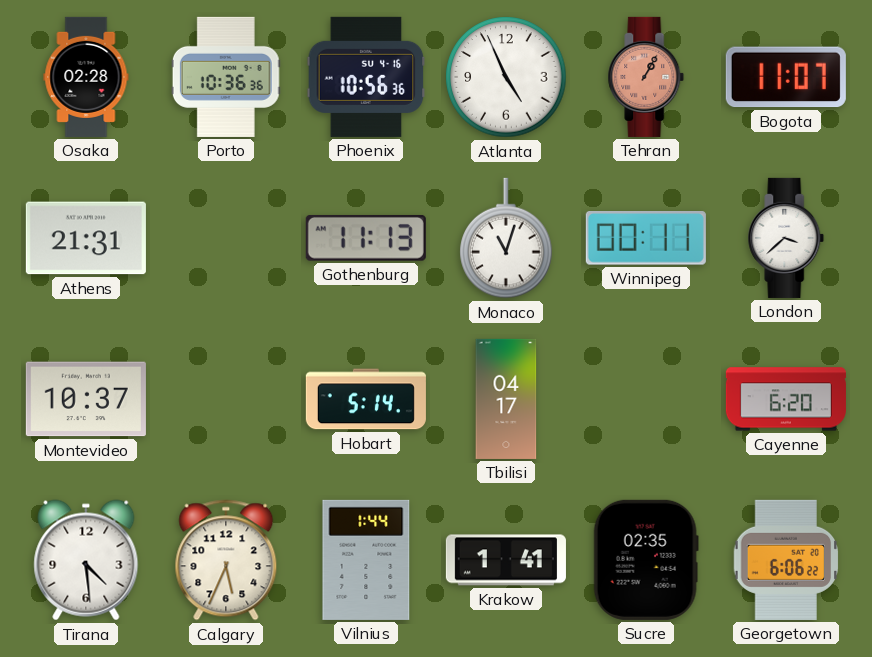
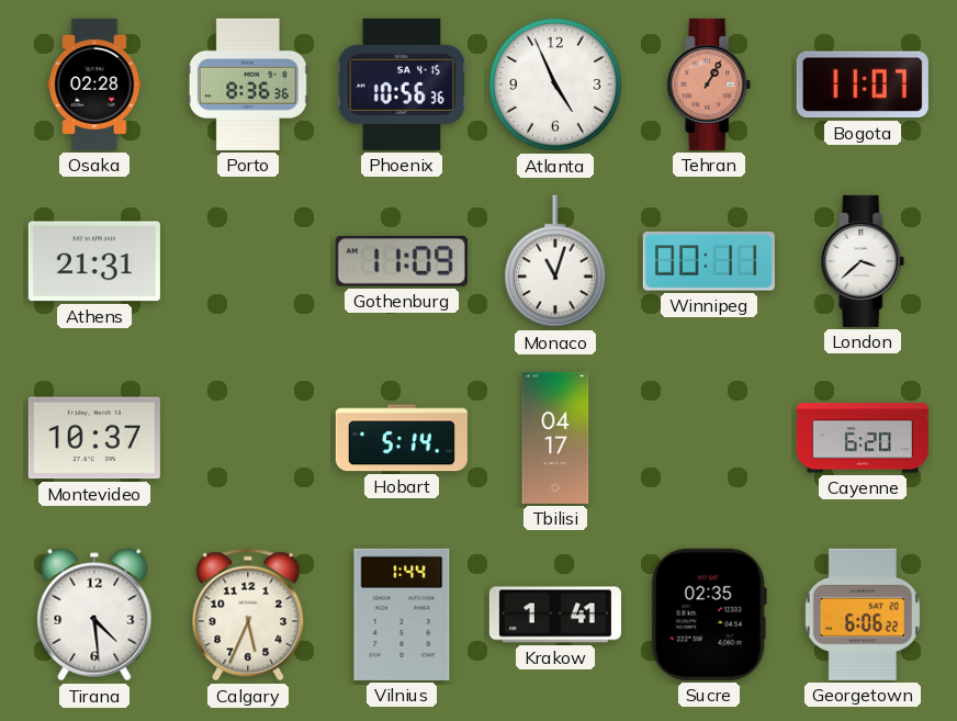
Porto: 10:36 -> 8:36 (248, 85)
Phoenix date: SU 4-16 -> SA 4-15 (402, 85)
Gothenburg: 11:13 -> 11:09 (402, 261)
